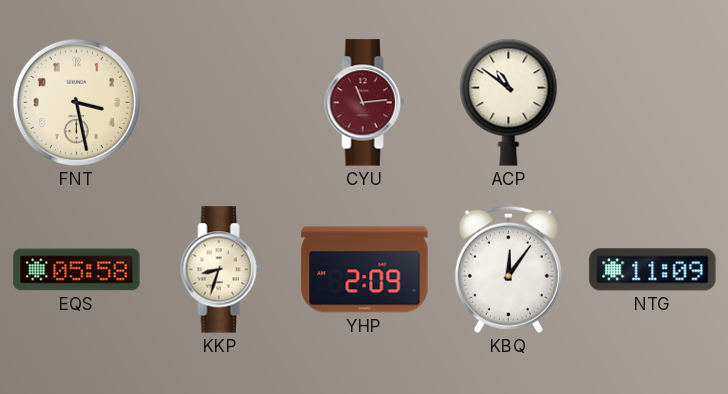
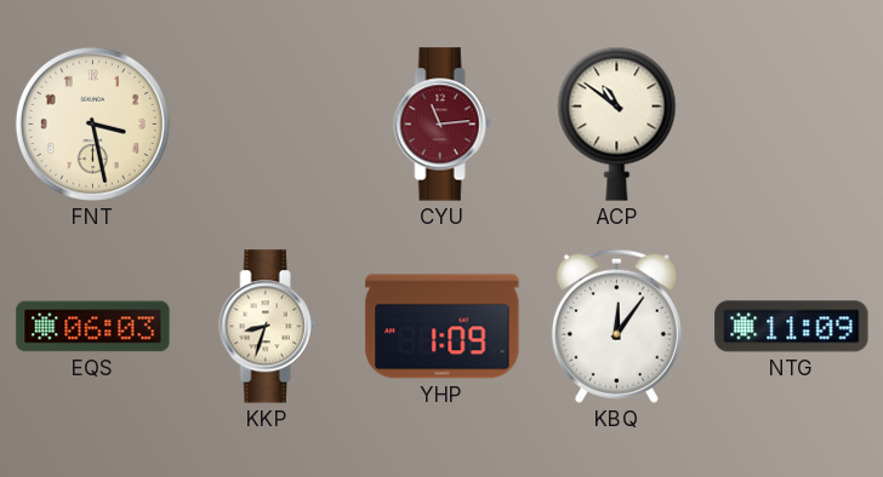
EQS: 05:58 -> 06:03 (93, 327)
YHP: 2:09 -> 1:09 (443, 327)
